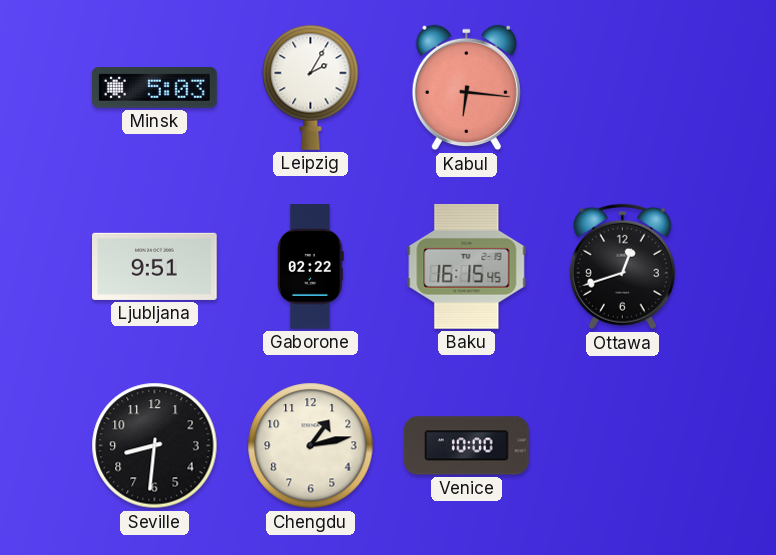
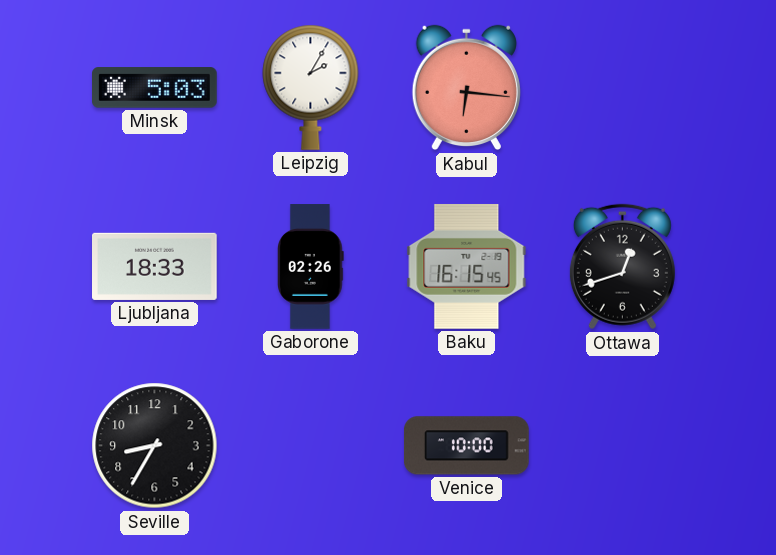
Ljubljana: 9:51 -> 18:33 (155, 266)
Gaborone: 02:22 -> 02:26 (311, 267)
Seville: 8:31 -> 8:35 (155, 446)
Chengdu: 1:13 -> none (311, 446)
